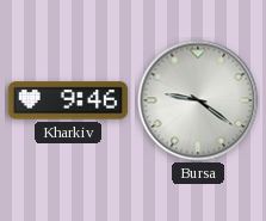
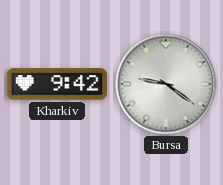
Kharkiv: 9:46 -> 9:42 (57, 84)
